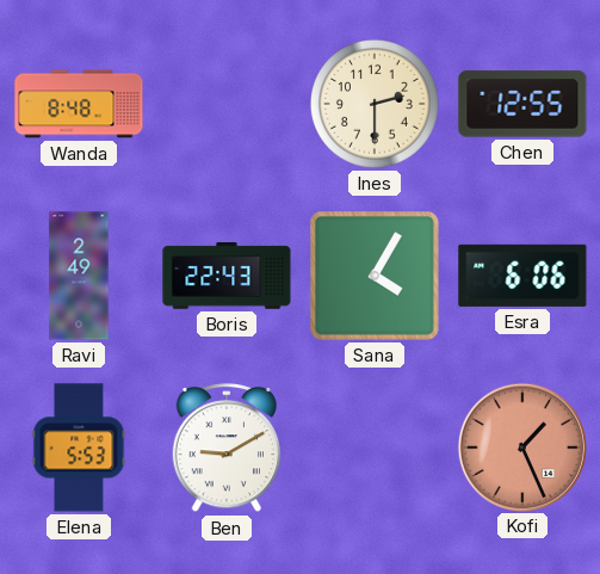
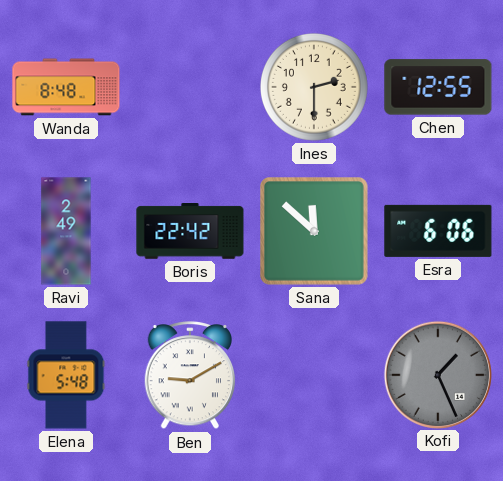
Boris: 22:43 -> 22:42 (190, 232)
Sana: 4:05 -> 11:52 (315, 232)
Elena: 5:53 -> 5:48 (66, 375)
Kofi dial: salmon -> grey (437, 374)
